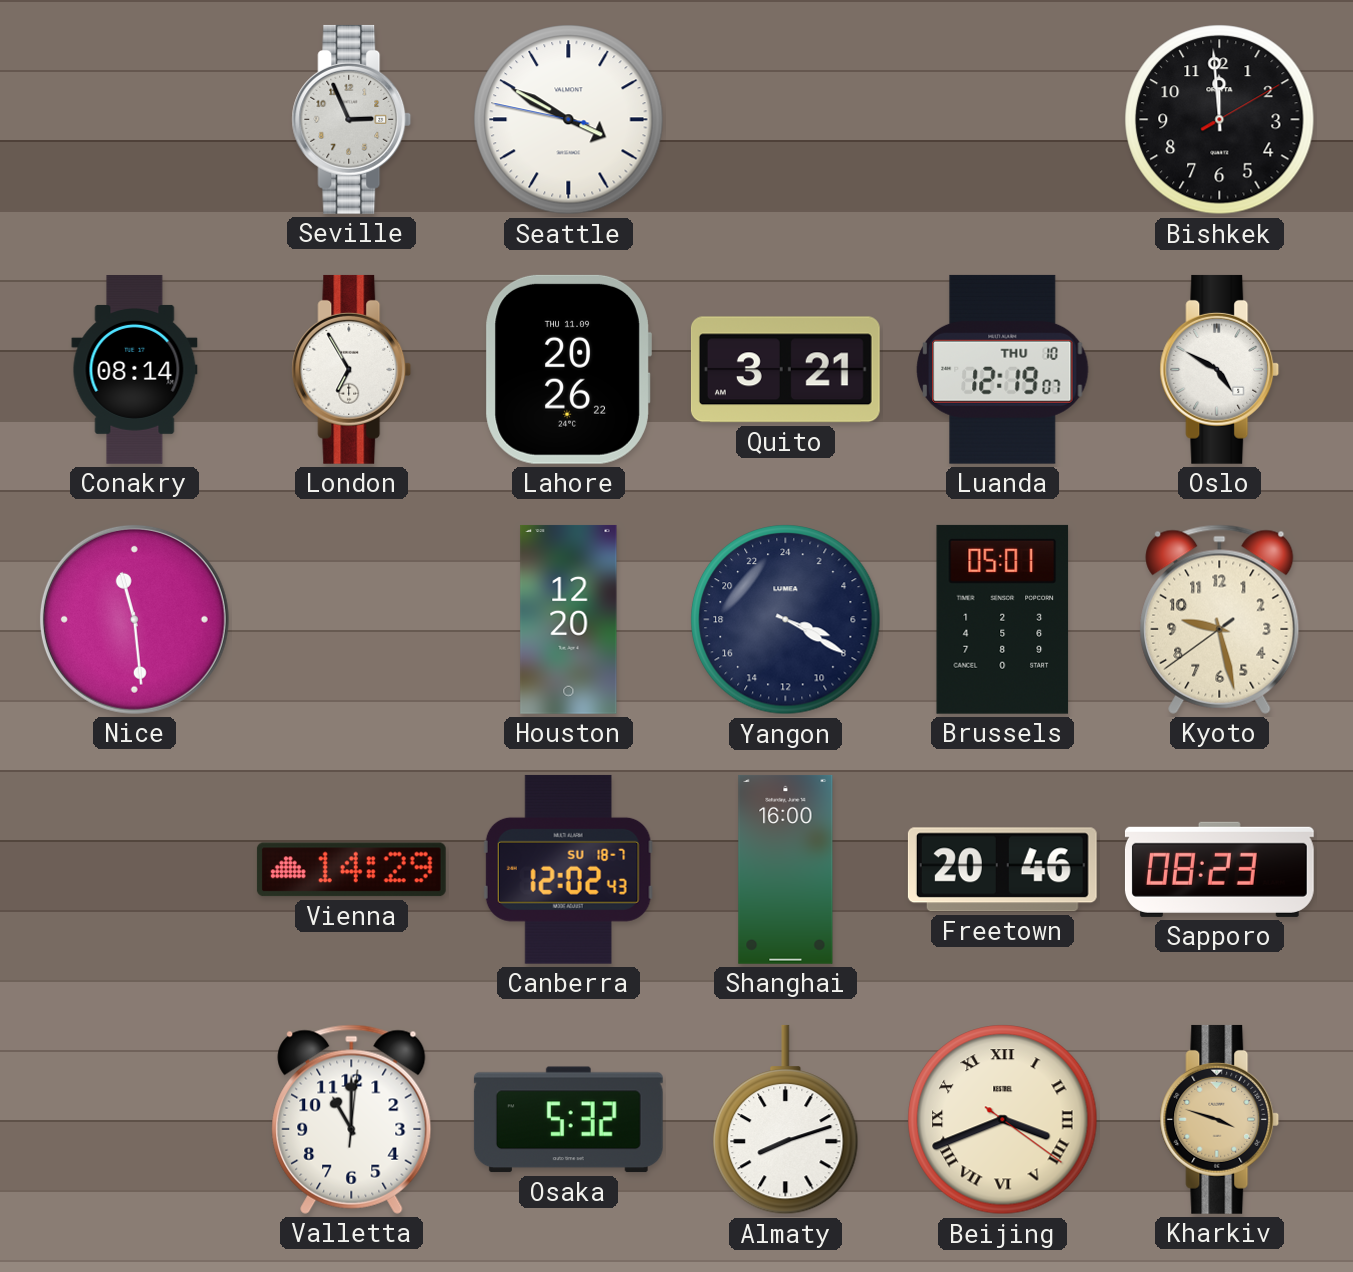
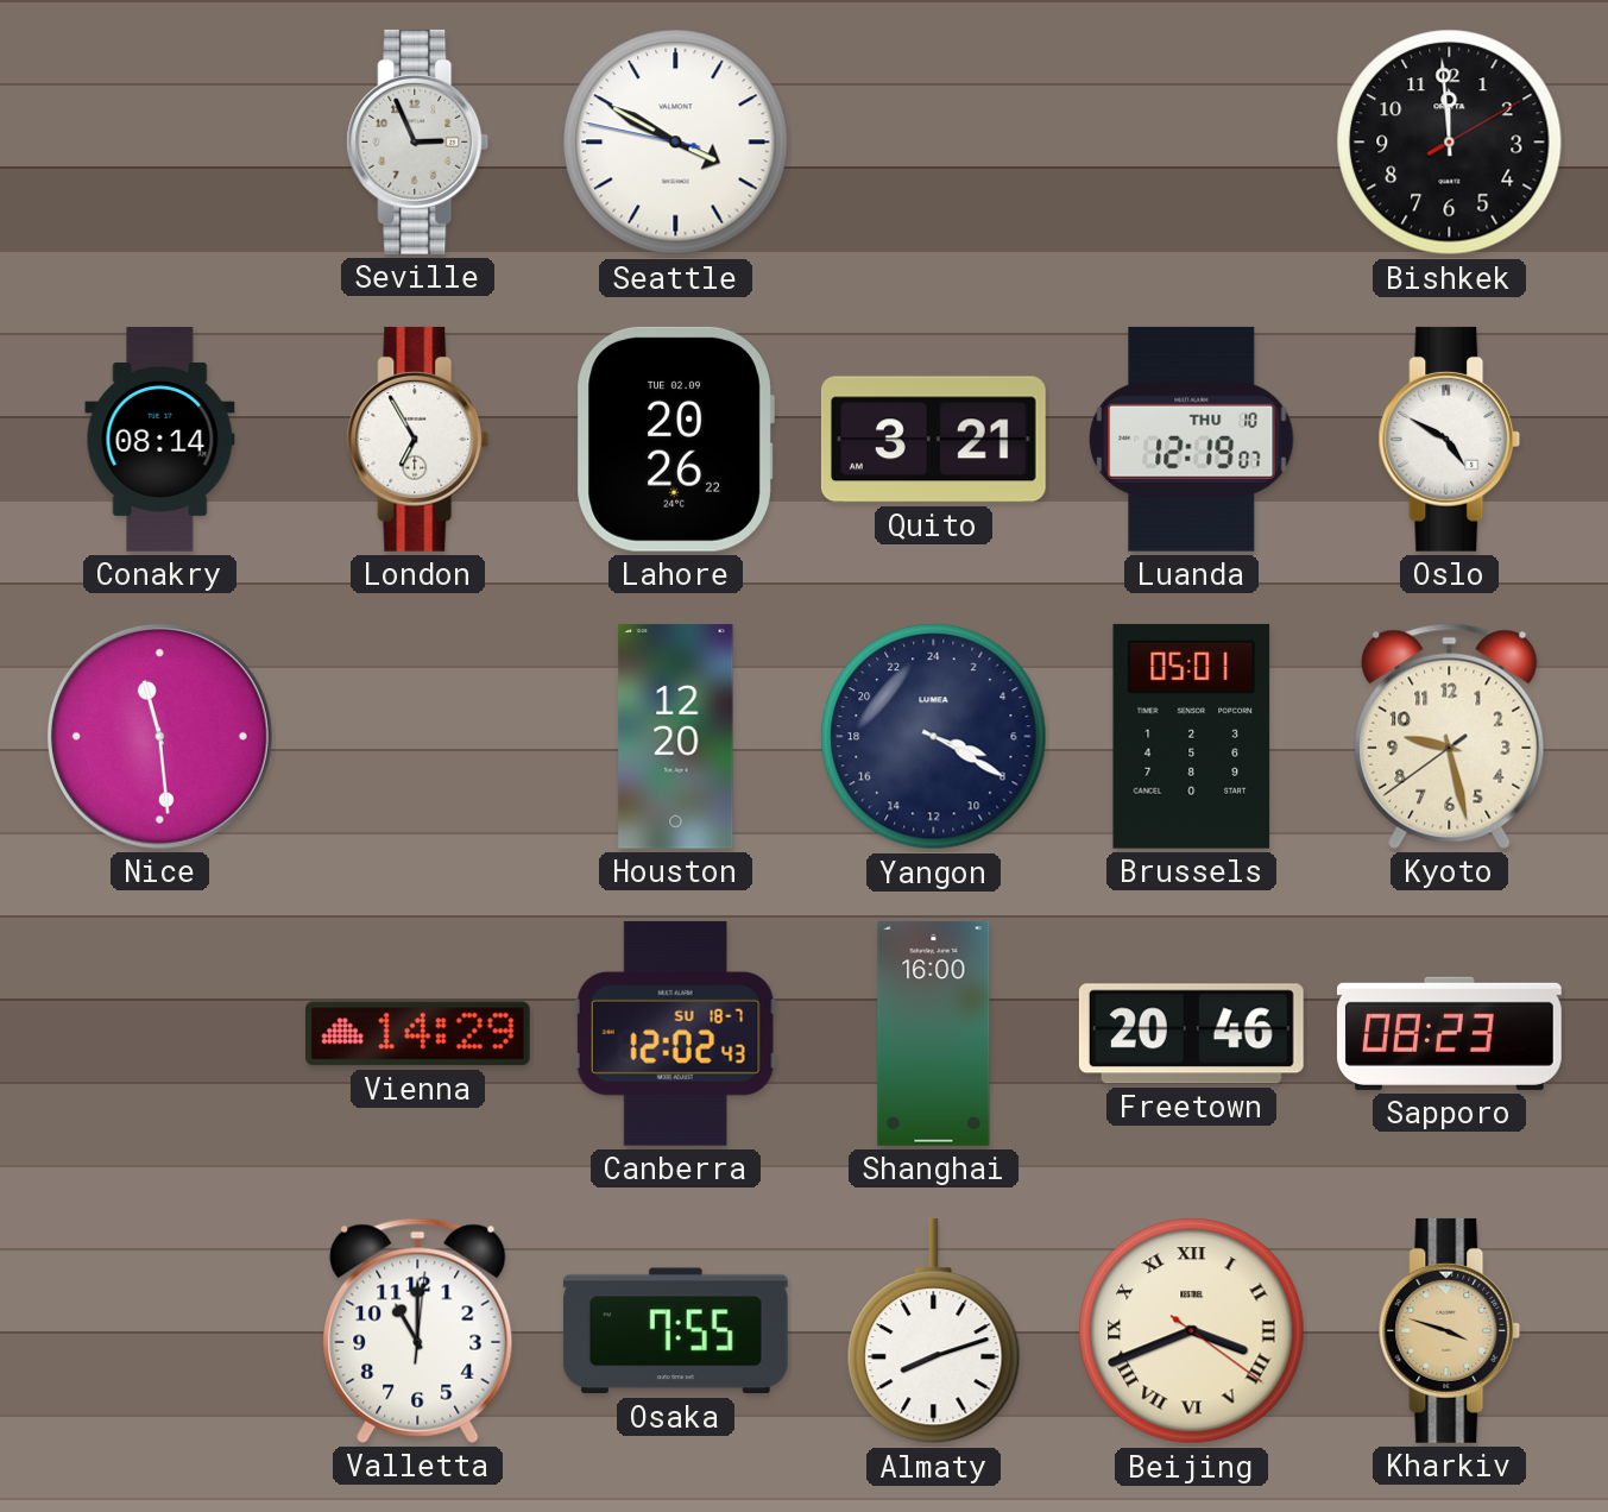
Lahore date: THU 11.09 -> TUE 02.09 (675, 439)
Osaka: 5:32 -> 7:55 (675, 1331)
